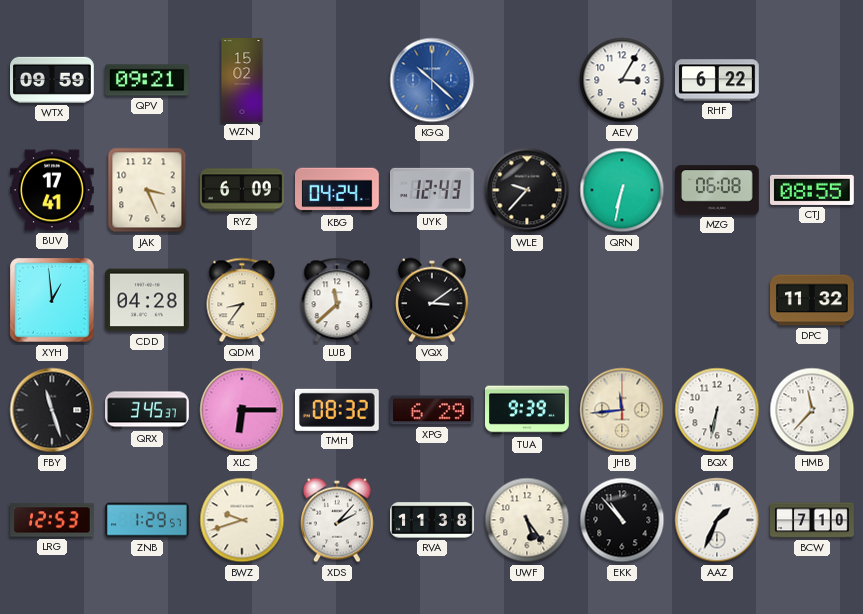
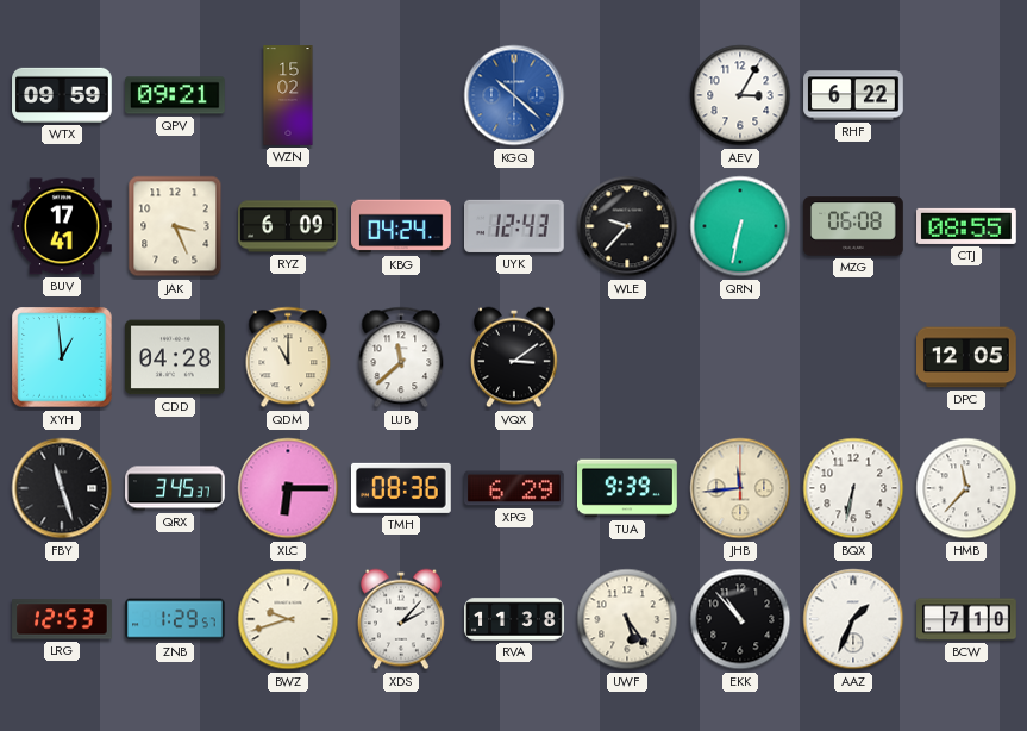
QDM: 8:36 -> 11:00 (288, 357)
DPC: 11:32 -> 12:05 (967, 357)
TMH: 08:32 -> 08:36 (401, 488)
